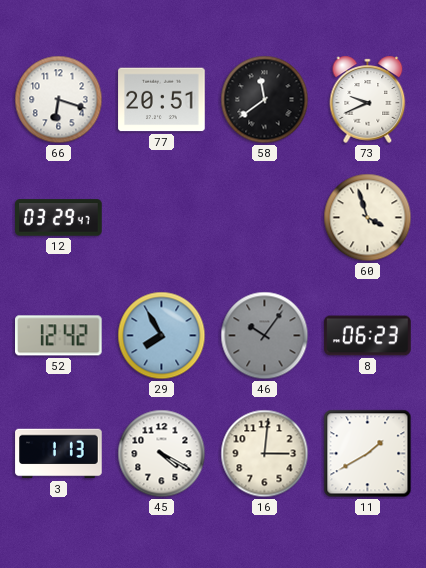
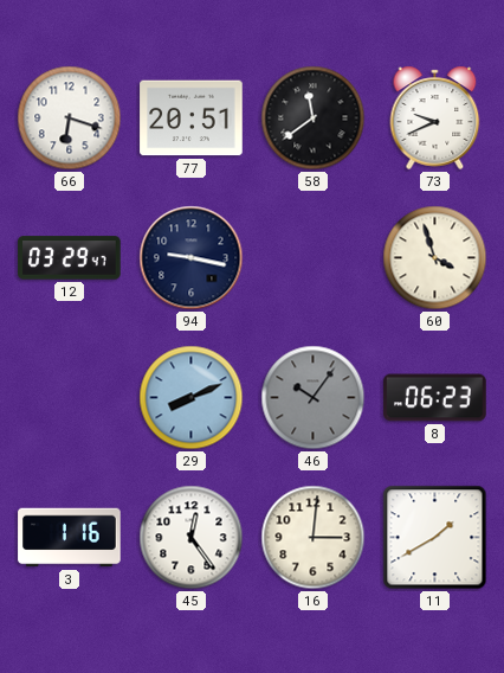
94: none -> 9:17 (192, 258)
52: 12:42 -> none (59, 336)
29: 7:55 -> 8:11 (192, 398)
3: 1:13 -> 1:16 (70, 538)
45: 4:20 -> 12:24 (192, 538)
